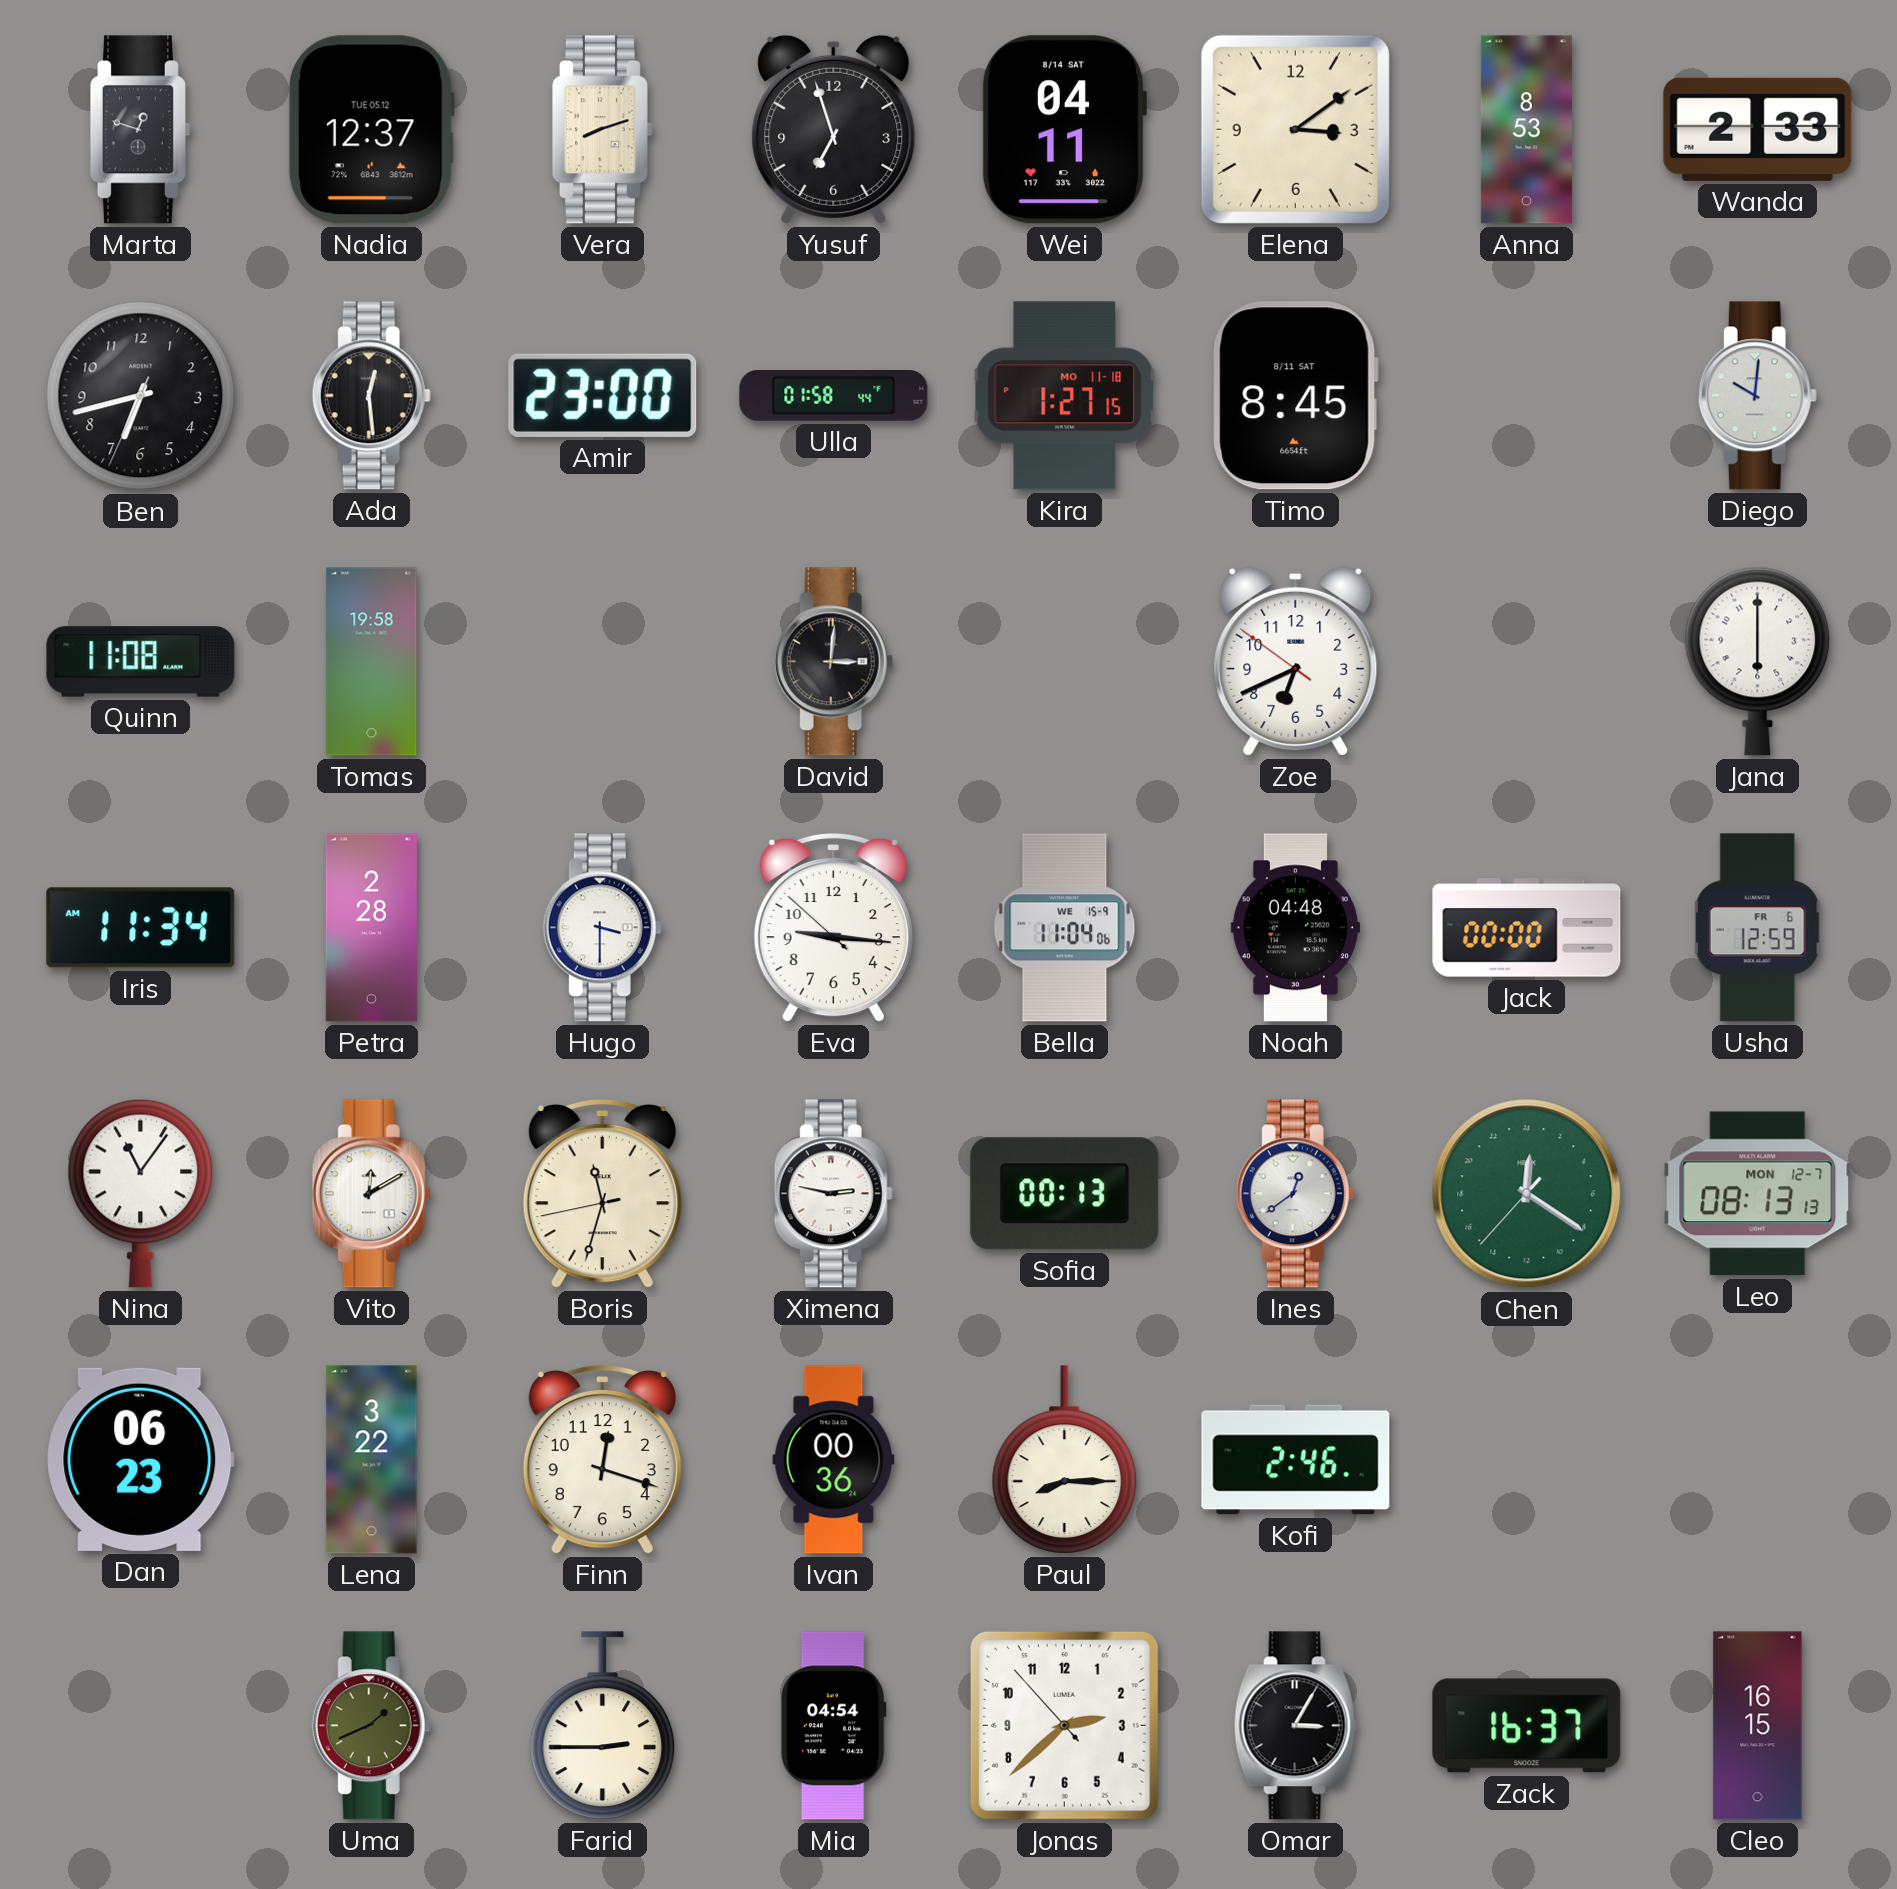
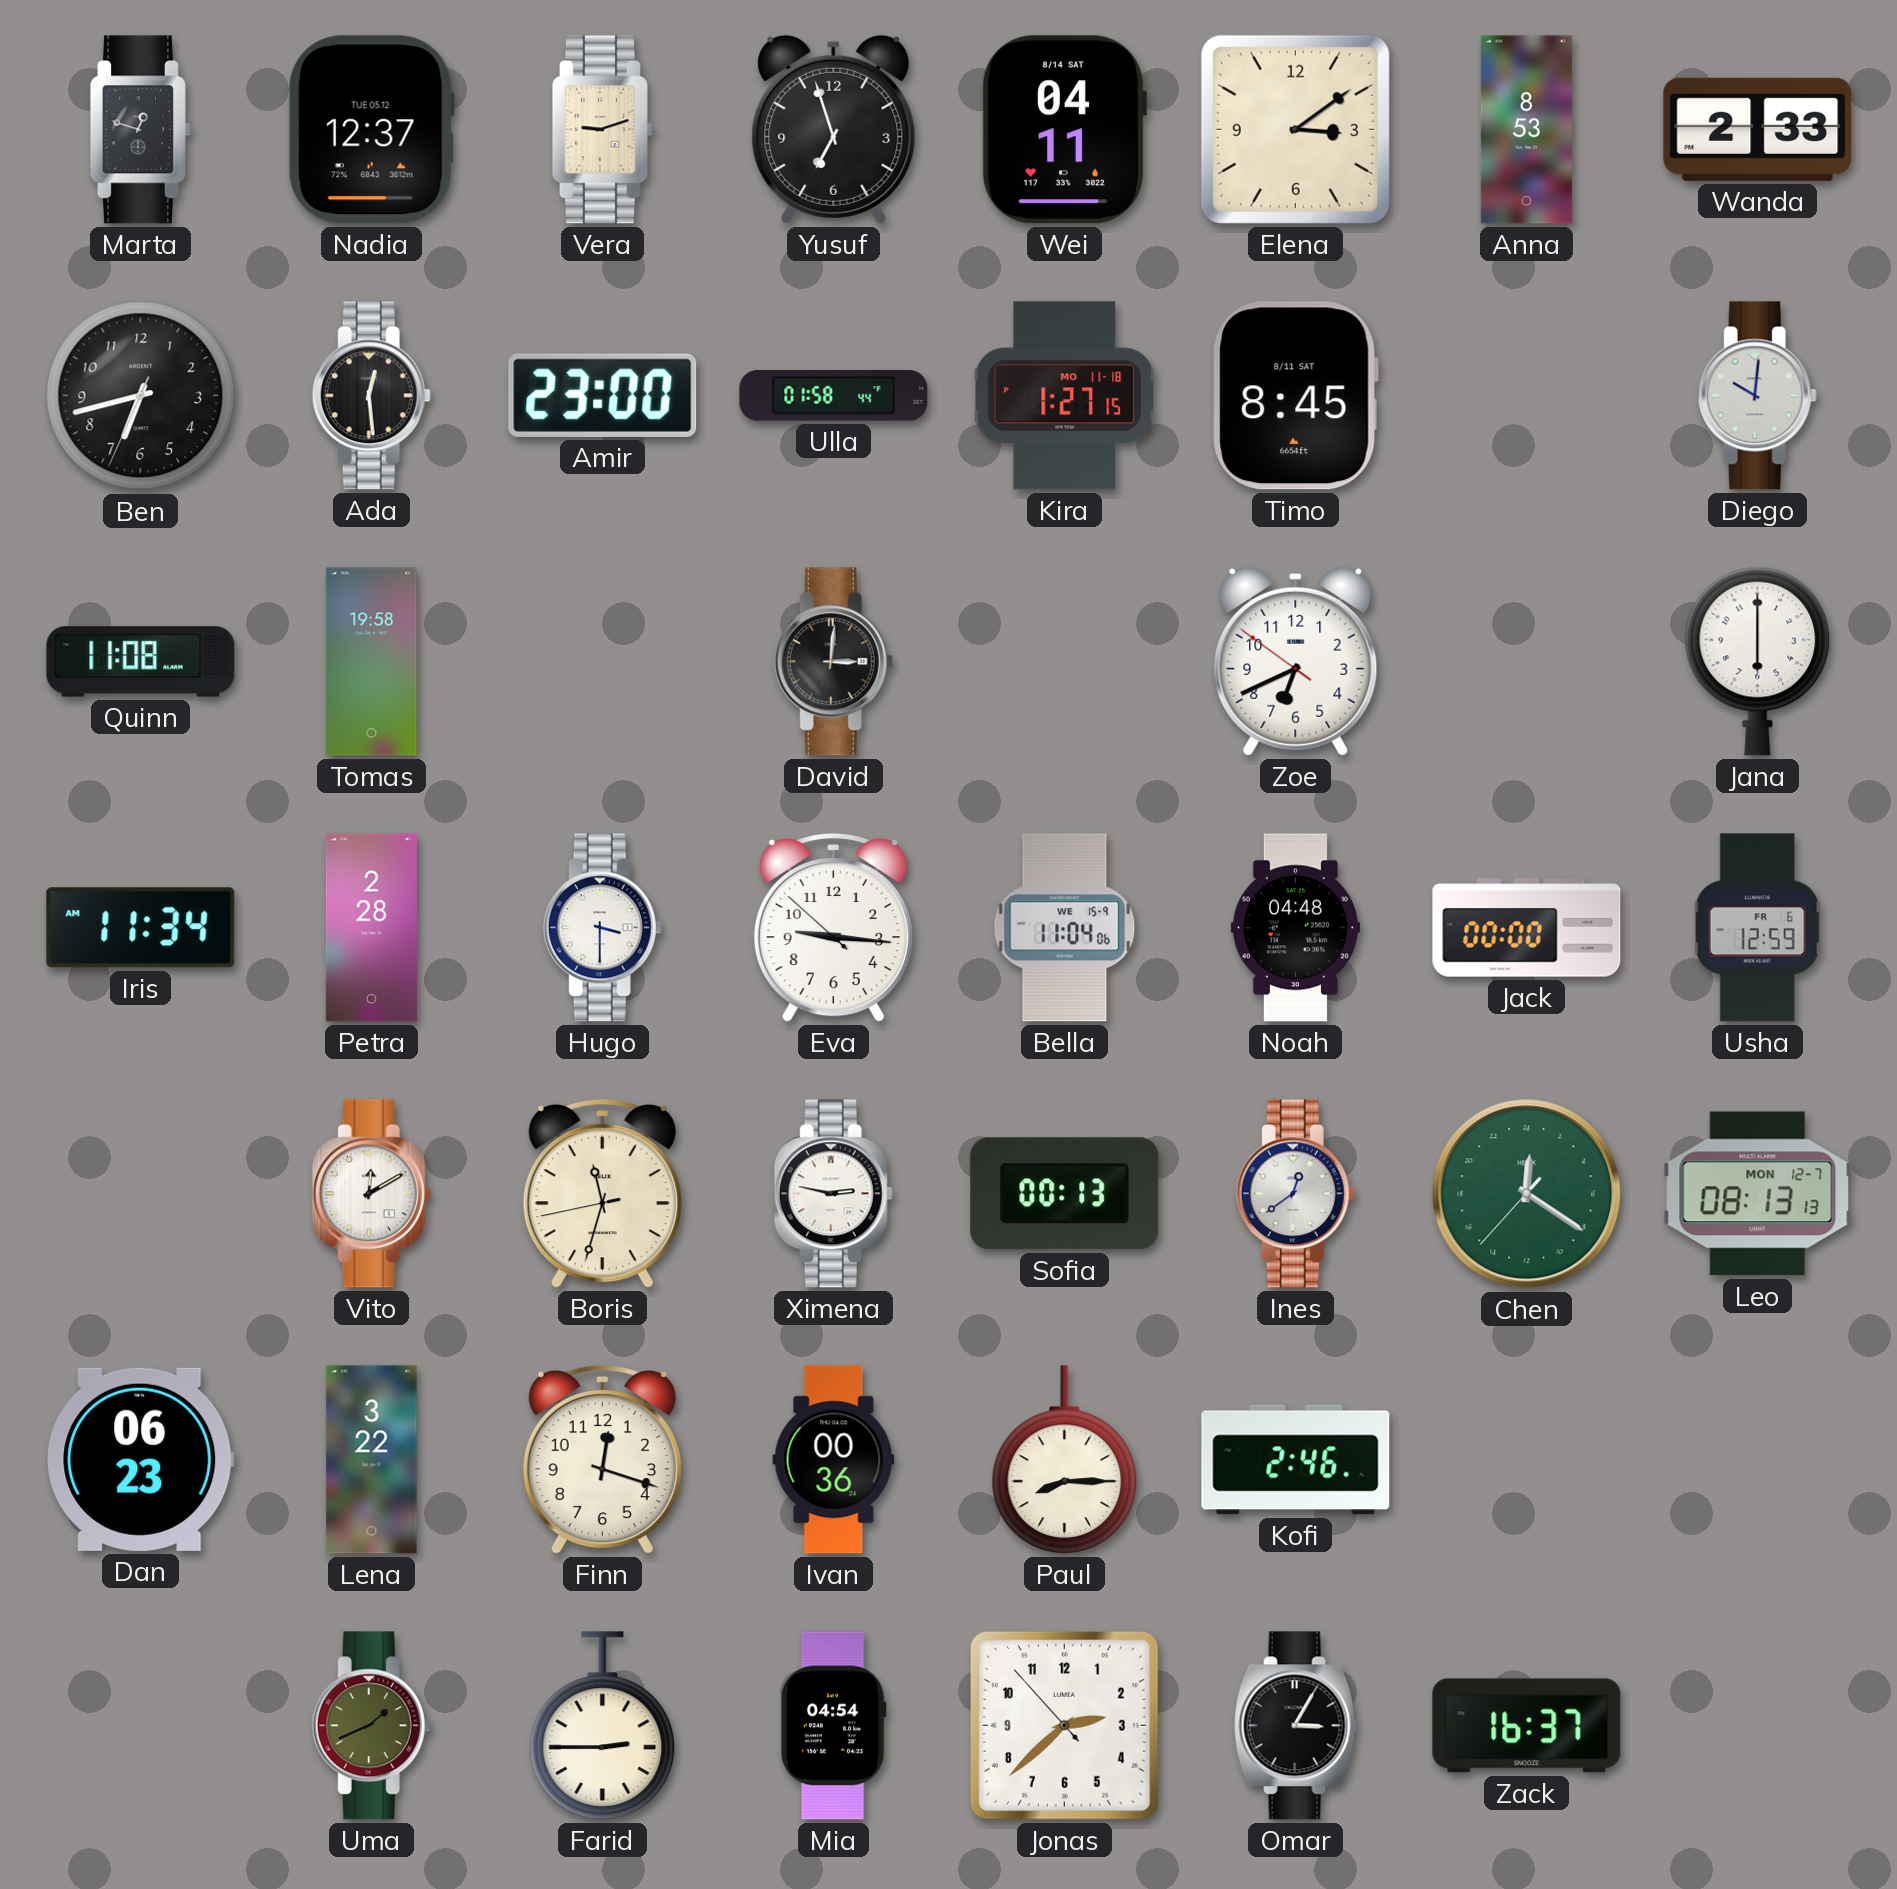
Vera: 8:12 -> 9:12 (602, 130)
Nina: 11:06 -> none (141, 1193)
Cleo: 16:15 -> none (1758, 1726)
